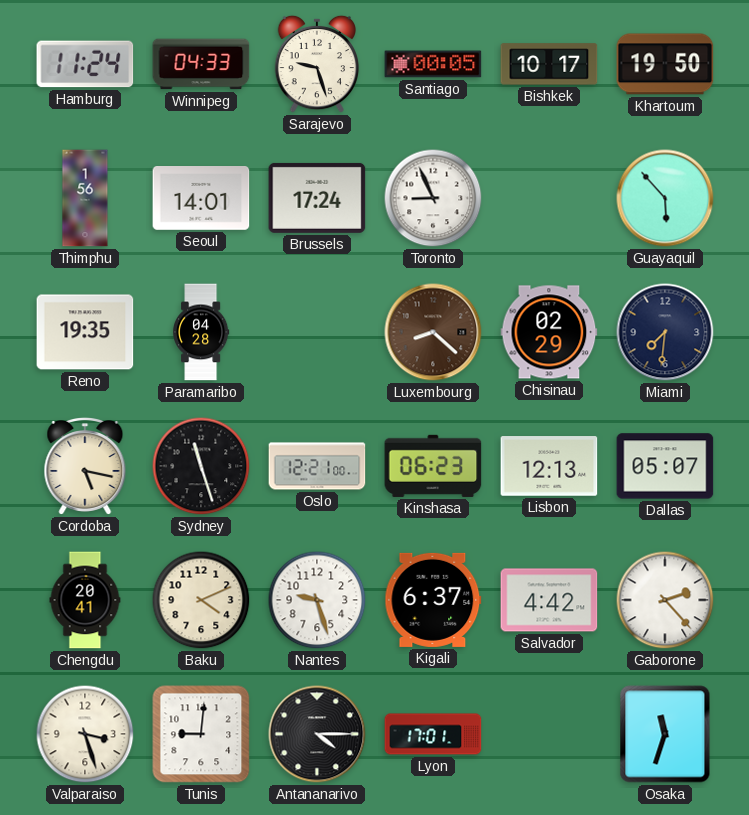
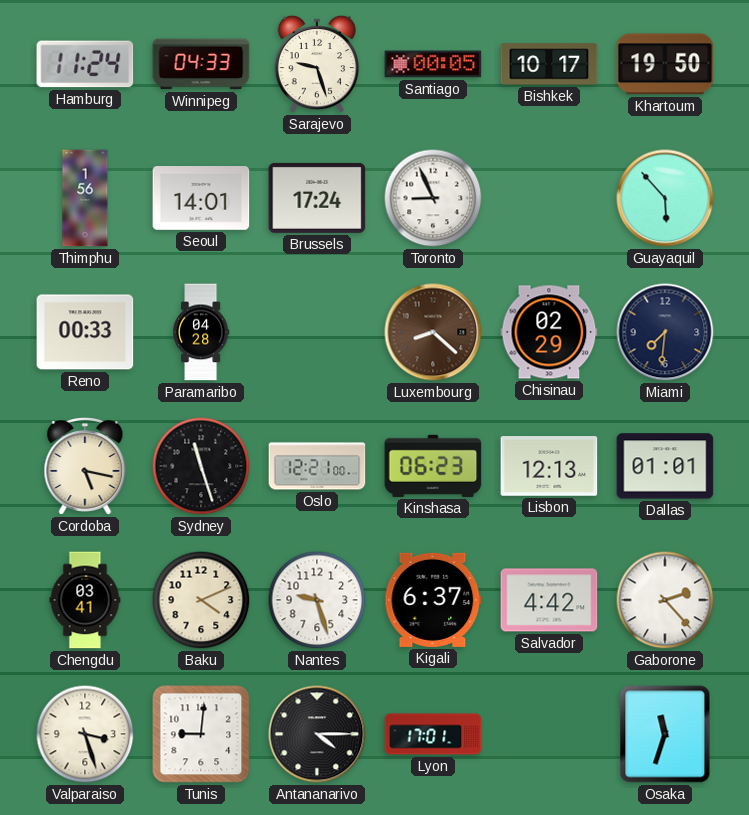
Reno: 19:35 -> 00:33 (85, 332)
Dallas: 05:07 -> 01:01 (665, 466)
Chengdu: 20:41 -> 03:41 (85, 600)
